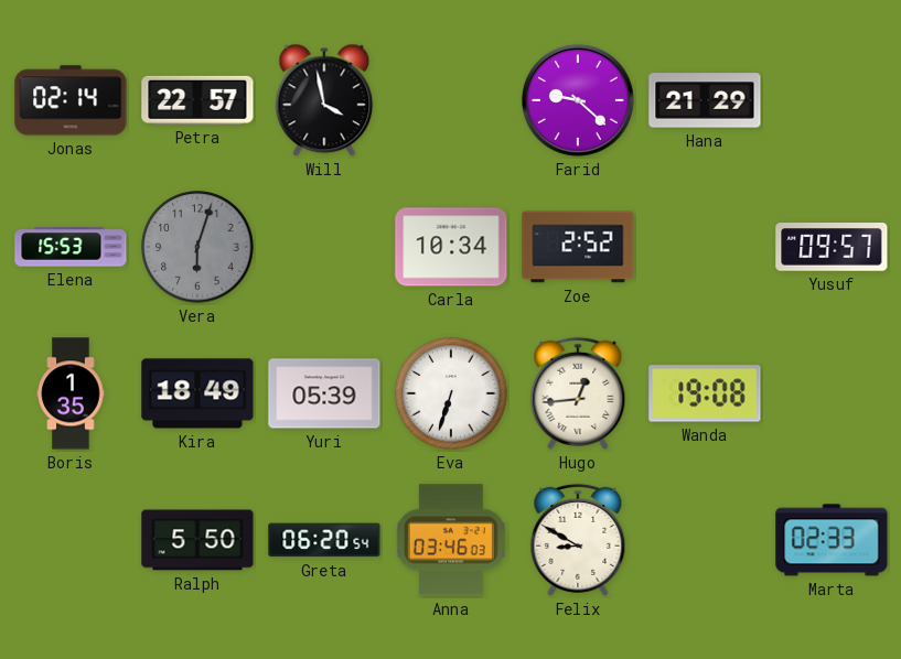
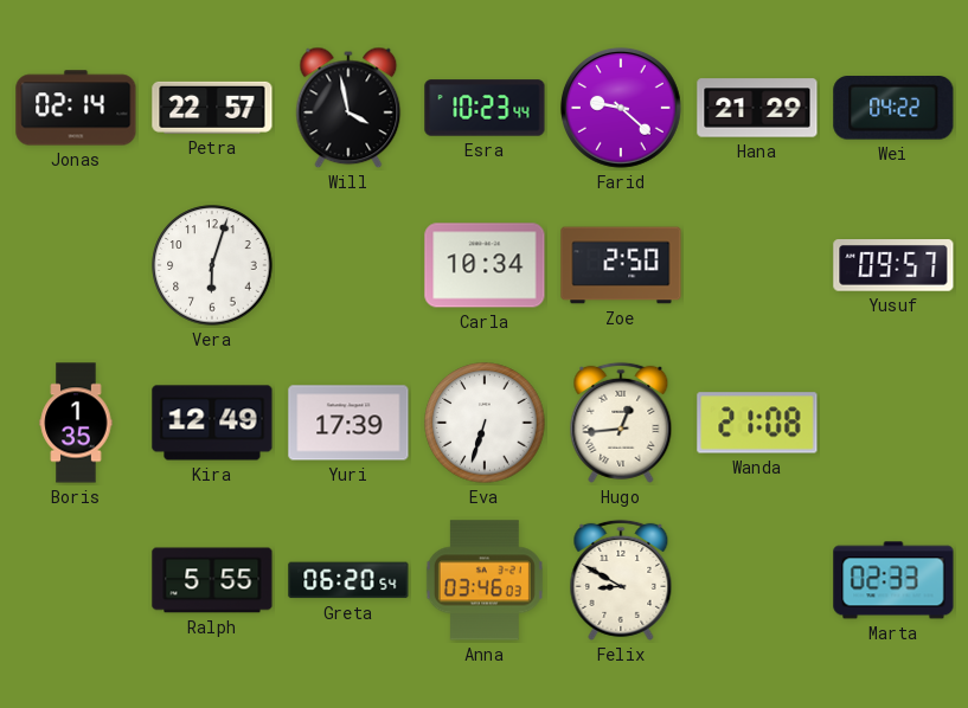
Esra: none -> 10:23 (485, 108)
Wei: none -> 04:22 (893, 108)
Elena: 15:53 -> none (71, 247)
Vera dial: grey -> white (212, 265)
Zoe: 2:52 -> 2:50 (621, 265)
Kira: 18:49 -> 12:49 (212, 423)
Yuri: 05:39 -> 17:39 (348, 423)
Wanda: 19:08 -> 21:08 (757, 423)
Ralph: 5:50 -> 5:55 (212, 580)
